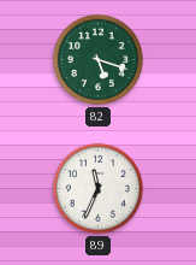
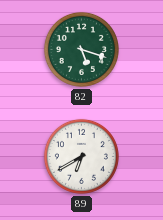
89: 11:34 -> 6:40 (81, 156)
